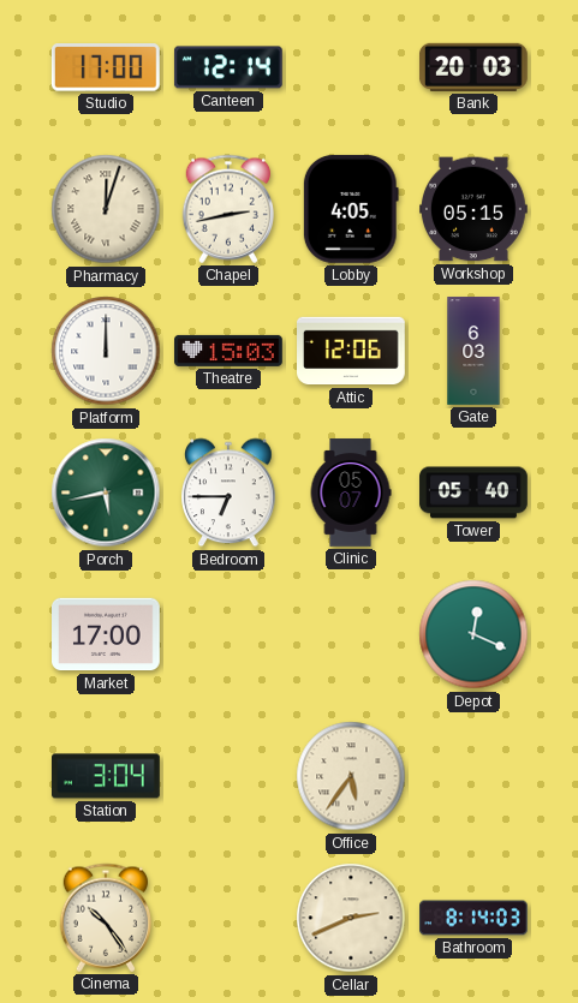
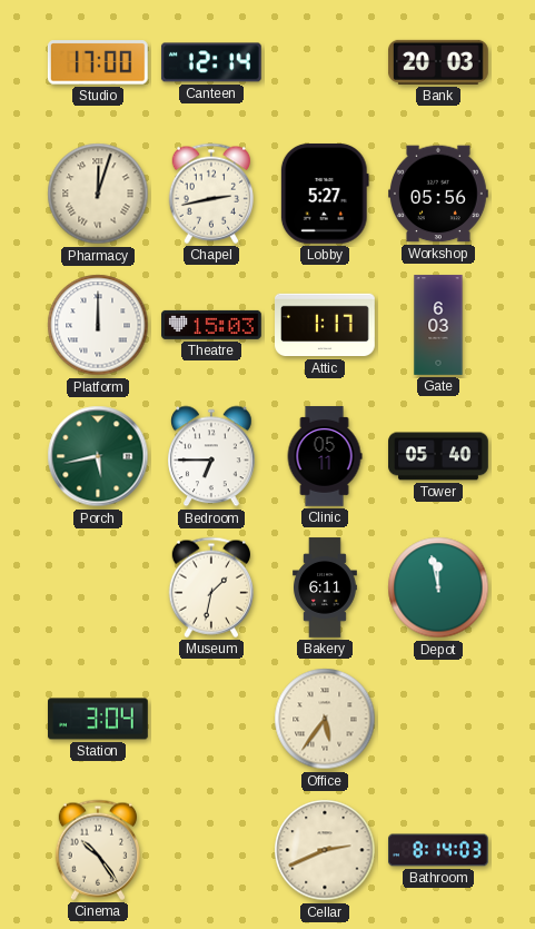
Lobby: 4:05 -> 5:27 (325, 194)
Workshop: 05:15 -> 05:56 (439, 194)
Attic: 12:06 -> 1:17 (326, 325)
Clinic: 05:07 -> 05:11 (325, 456)
Market: 17:00 -> none (107, 634)
Museum: none -> 1:32 (211, 587)
Bakery: none -> 6:11 (326, 587)
Depot: 12:19 -> 11:58 (438, 587)
